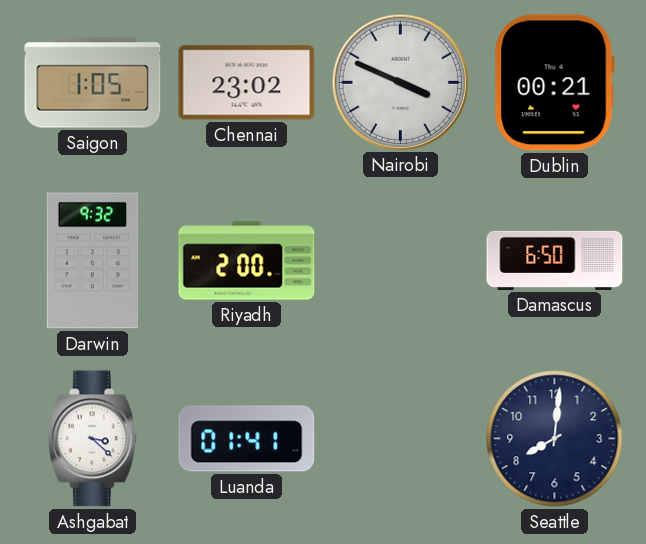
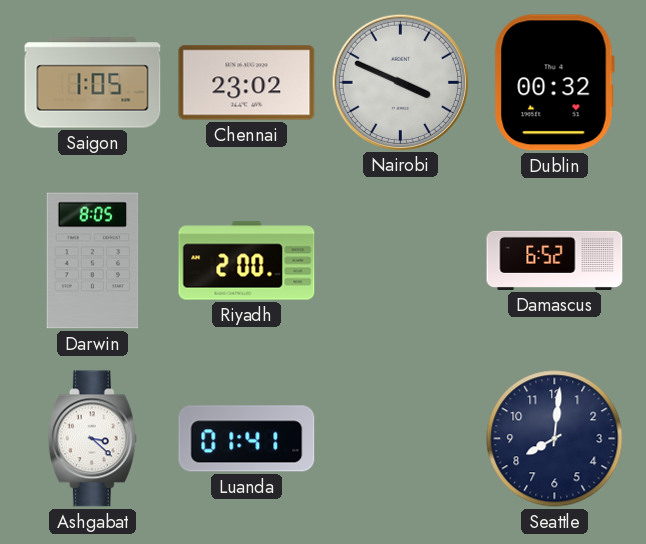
Dublin: 00:21 -> 00:32 (554, 83)
Darwin: 9:32 -> 8:05 (93, 261)
Damascus: 6:50 -> 6:52 (555, 260)
